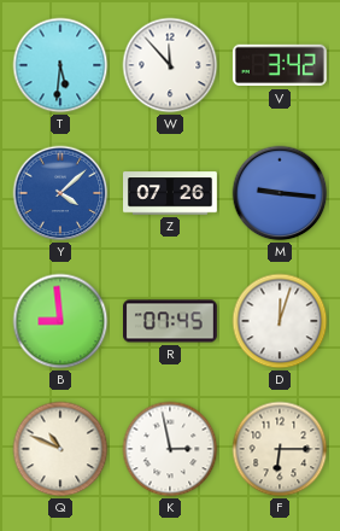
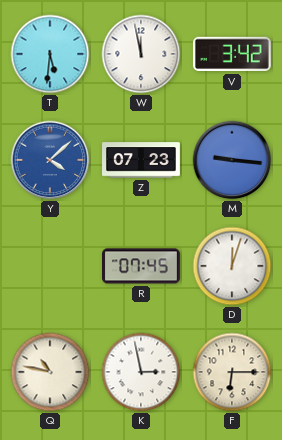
W: 11:53 -> 11:58 (141, 54)
Z: 07:26 -> 07:23 (142, 160)
B: 8:59 -> none (60, 321)
Q: 10:49 -> 10:47 (50, 372)
